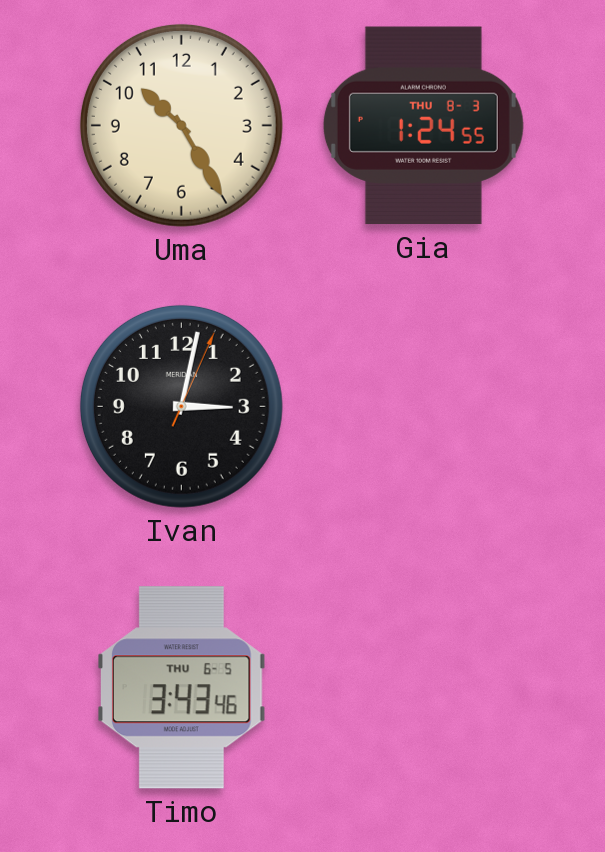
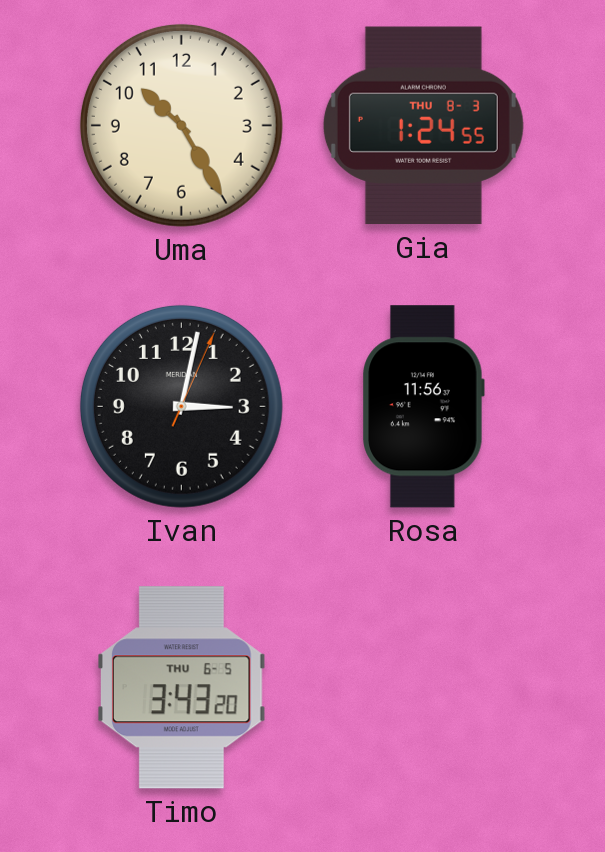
Rosa: none -> 11:56 (423, 407)
Timo: 3:43:46 -> 3:43:20 (182, 688)
